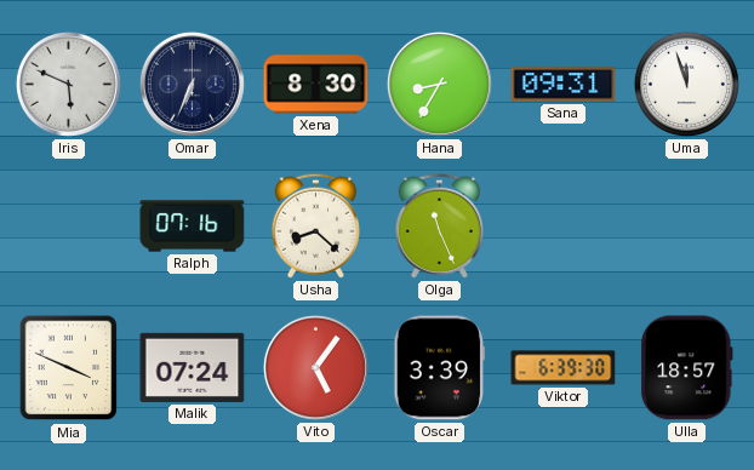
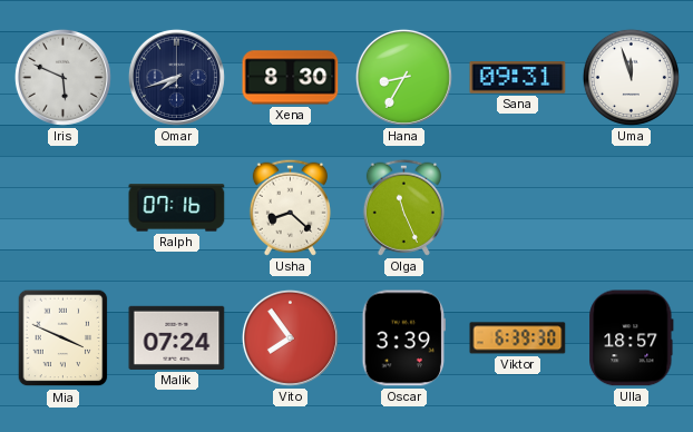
Omar: 6:34 -> 7:42 (176, 77)
Vito: 5:06 -> 7:54 (290, 337)
